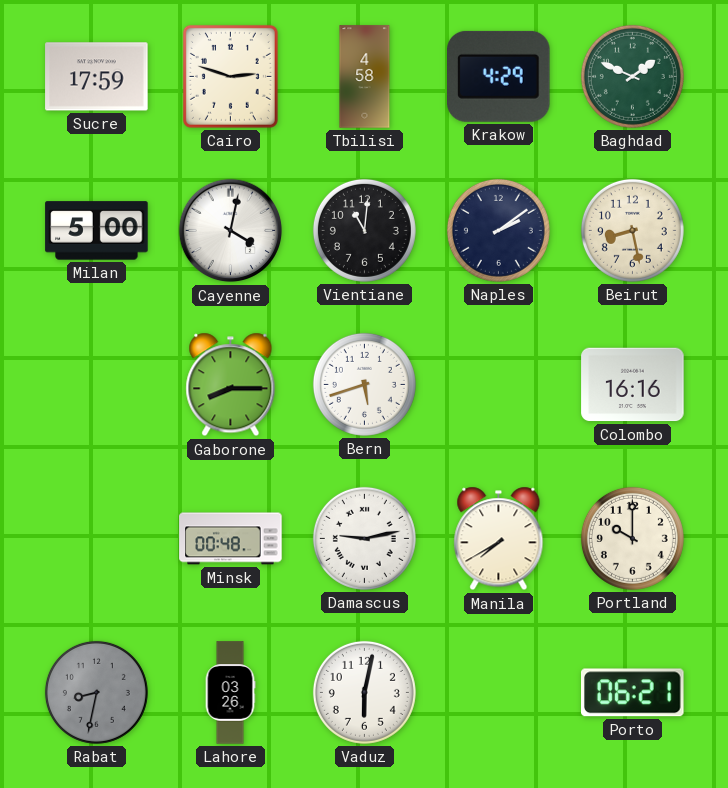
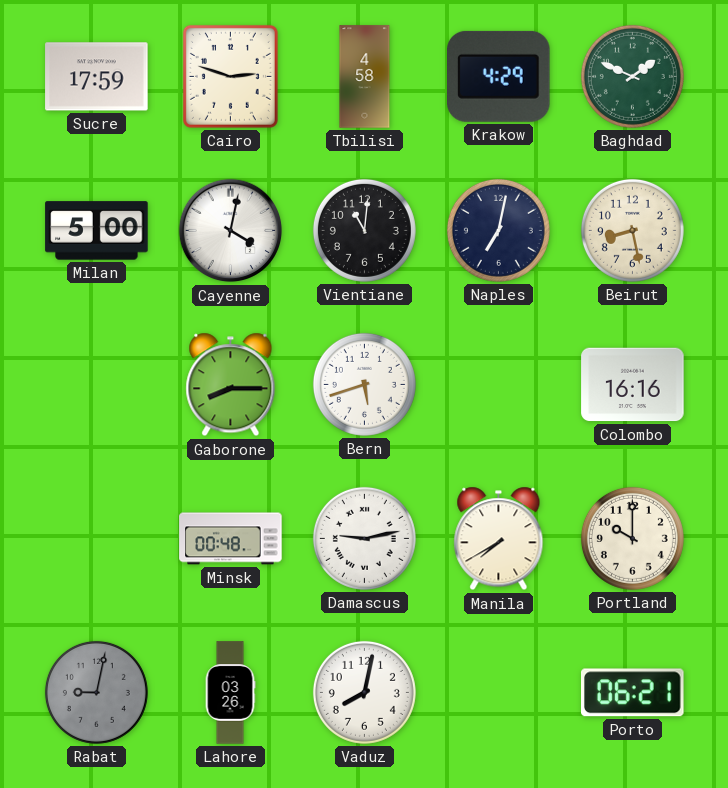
Naples: 2:09 -> 7:02 (498, 230)
Rabat: 8:32 -> 9:02 (96, 692)
Vaduz: 6:02 -> 8:02 (364, 692)
